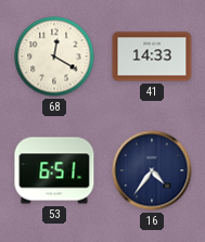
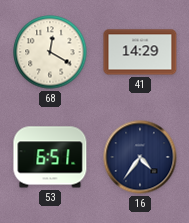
41: 14:33 -> 14:29 (140, 52)
